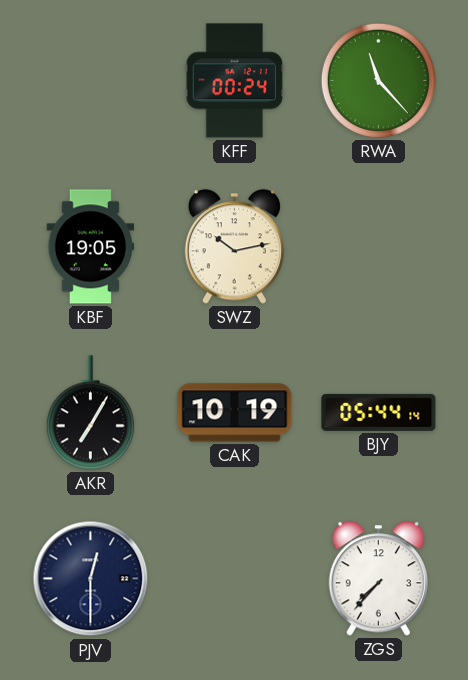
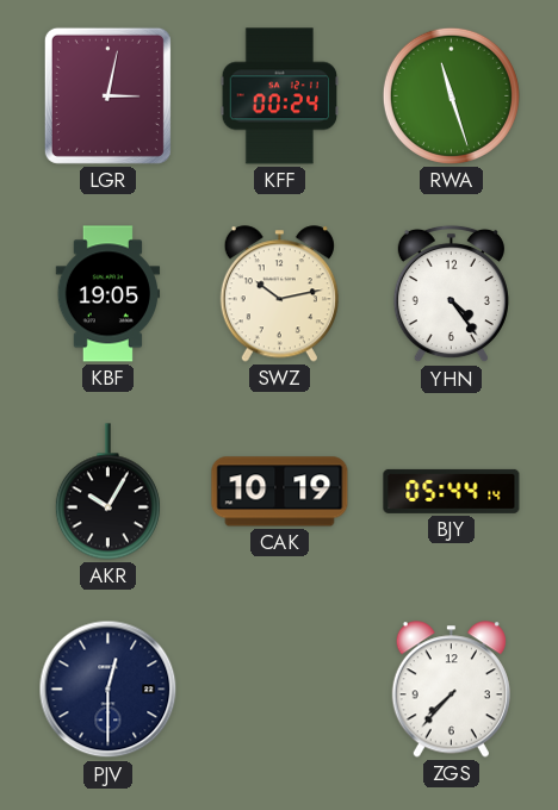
LGR: none -> 3:02 (107, 95)
RWA: 11:23 -> 11:27 (451, 95)
YHN: none -> 4:24 (451, 294)
AKR: 7:05 -> 10:05 (107, 492)
